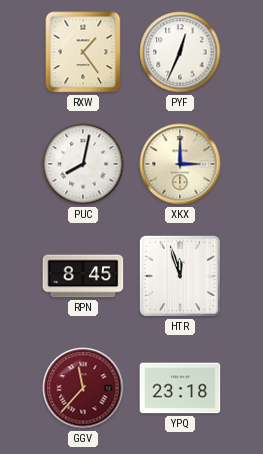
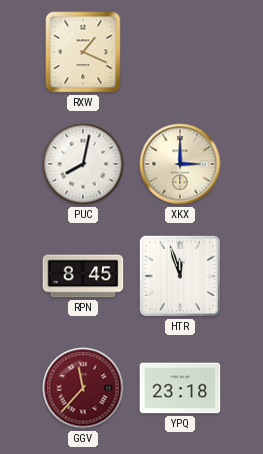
RXW: 1:24 -> 1:19 (83, 52)
PYF: 12:34 -> none (180, 52)
